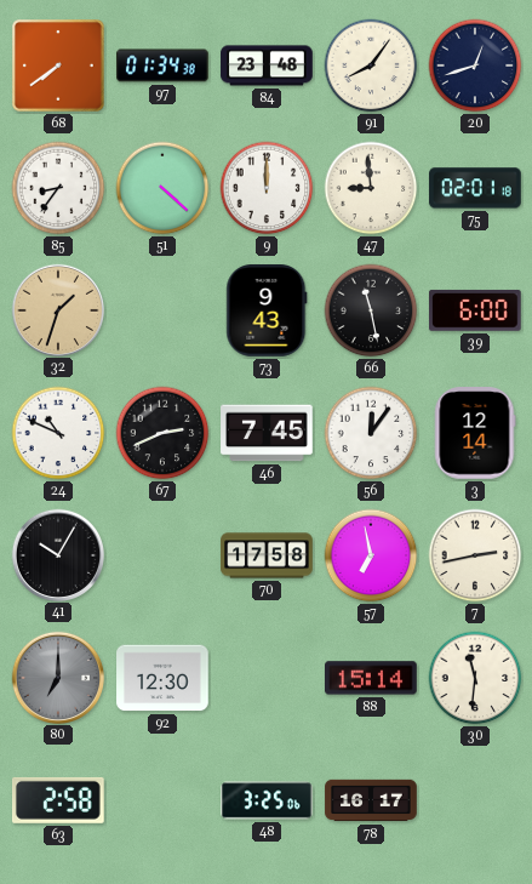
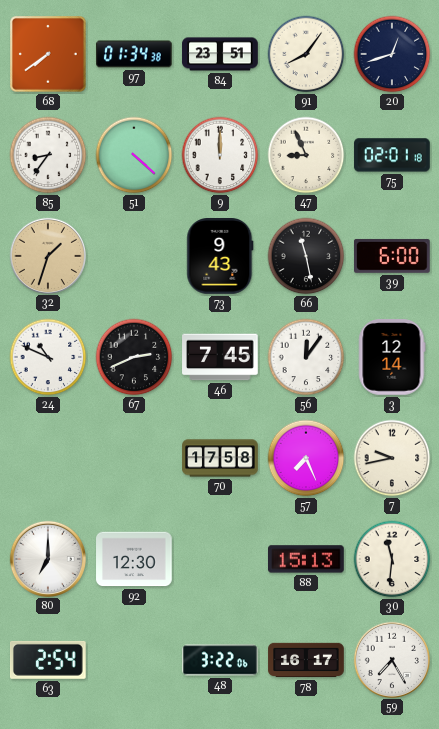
84: 23:48 -> 23:51 (220, 54)
47: 8:59 -> 8:56 (306, 155)
41: 10:05 -> none (57, 554)
57: 6:58 -> 7:26 (306, 458)
7: 2:43 -> 9:43 (392, 458)
80 dial: grey -> white (47, 558)
88: 15:14 -> 15:13 (306, 559)
63: 2:58 -> 2:54 (49, 660)
48: 3:25 -> 3:22 (220, 660)
59: none -> 7:25 (391, 659)
